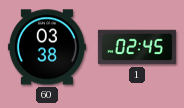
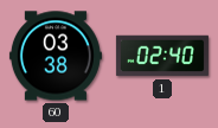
1: 02:45 -> 02:40 (162, 56)
